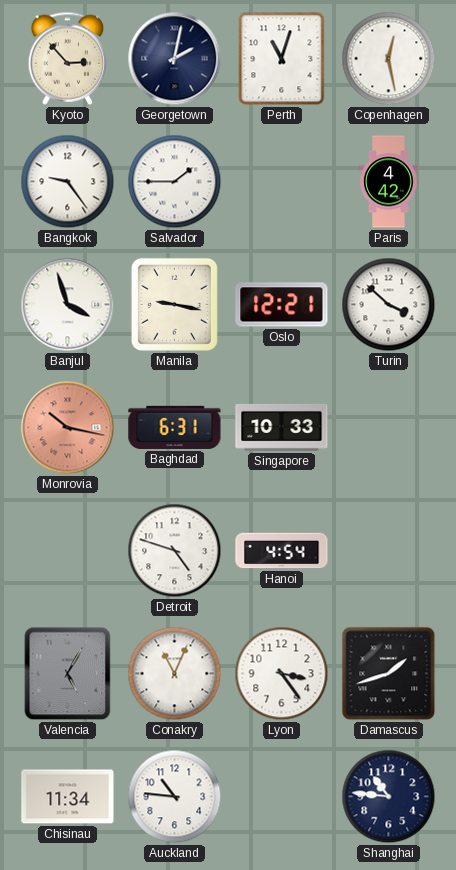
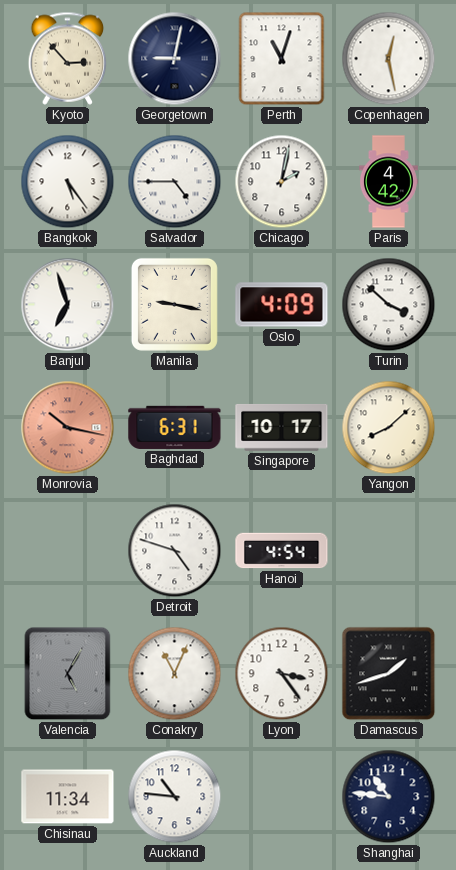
Georgetown: 2:02 -> 9:02 (175, 59)
Bangkok: 9:24 -> 5:24 (68, 182)
Salvador: 1:45 -> 4:45 (175, 182)
Chicago: none -> 2:02 (282, 182)
Banjul: 3:57 -> 6:57 (68, 305)
Oslo: 12:21 -> 4:09 (282, 305)
Singapore: 10:33 -> 10:17 (282, 427)
Yangon: none -> 8:08 (389, 428)
